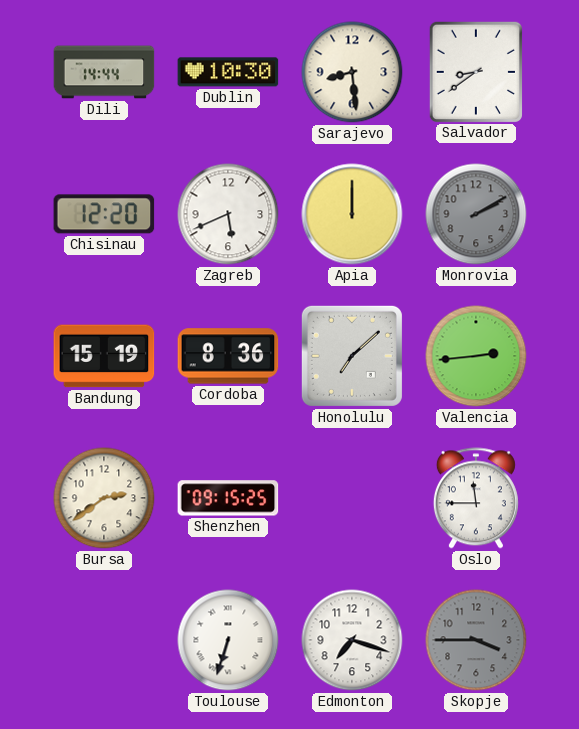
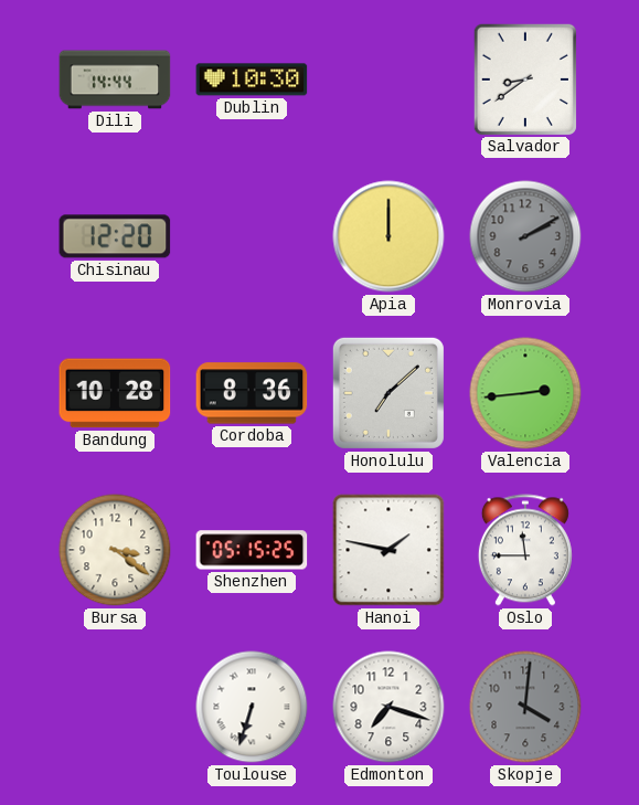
Sarajevo: 8:29 -> none (352, 72)
Zagreb: 5:41 -> none (228, 214)
Bandung: 15:19 -> 10:28 (115, 393)
Bursa: 2:39 -> 3:21 (115, 550)
Shenzhen: 09:15 -> 05:15 (252, 550)
Hanoi: none -> 1:47 (388, 550)
Skopje: 3:45 -> 4:01 (525, 707)
